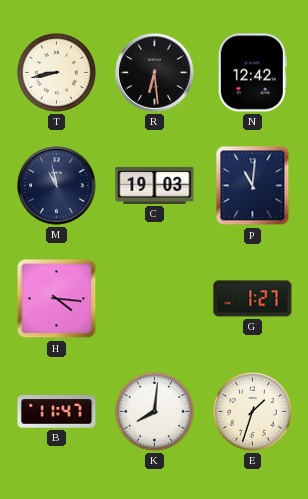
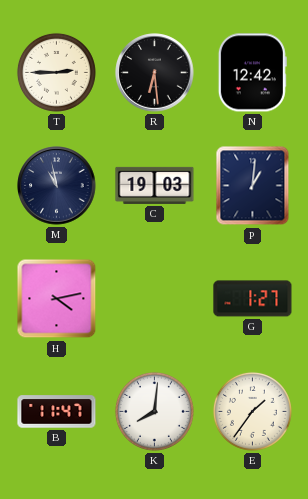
T: 8:43 -> 2:45 (56, 72)
P: 11:01 -> 1:01 (253, 186)
H: 4:16 -> 4:13 (57, 299)
E: 1:33 -> 1:36 (252, 411)
